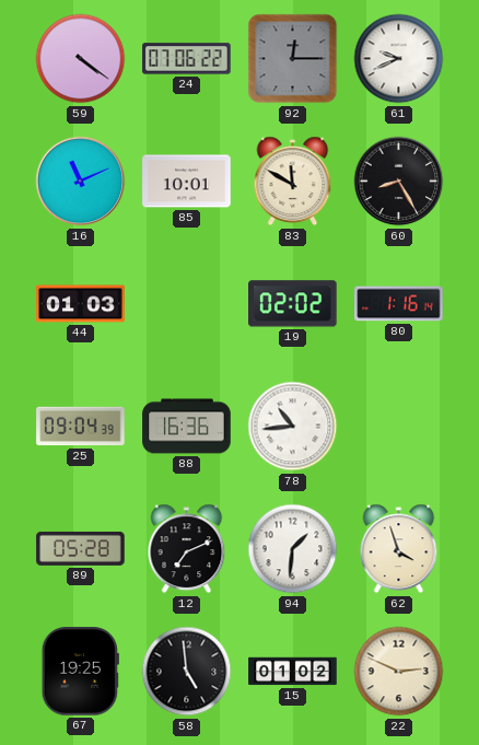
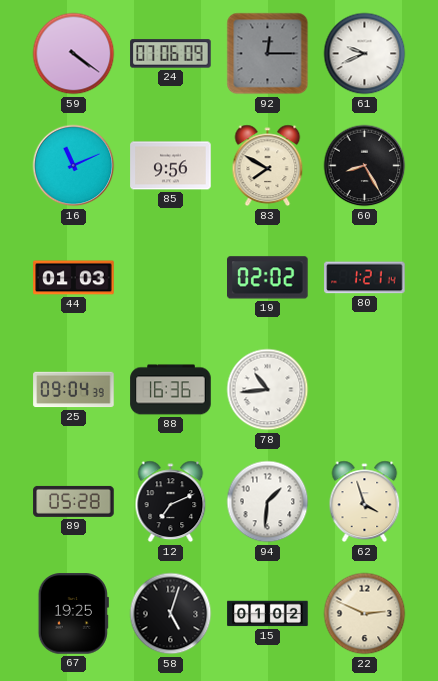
24: 07:06:22 -> 07:06:09 (171, 54)
85: 10:01 -> 9:56 (171, 166)
83: 11:50 -> 7:50 (268, 166)
80: 1:16 -> 1:21 (365, 278)
58: 4:59 -> 5:03 (171, 614)
